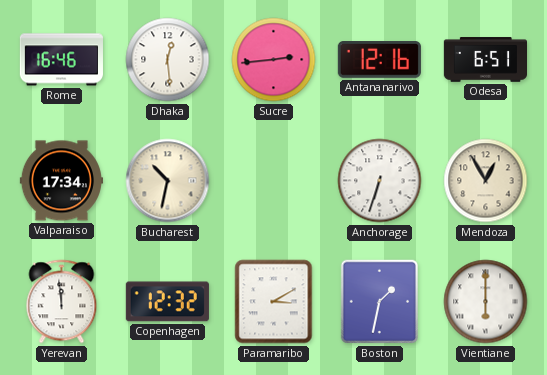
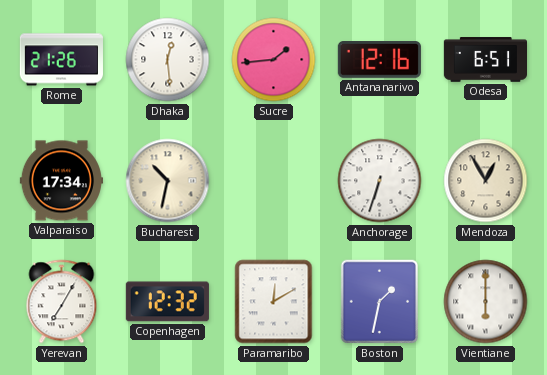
Rome: 16:46 -> 21:26 (61, 60)
Sucre: 2:44 -> 1:44 (274, 60)
Yerevan: 11:59 -> 7:05 (62, 302)
Paramaribo: 3:10 -> 12:10 (274, 302)
